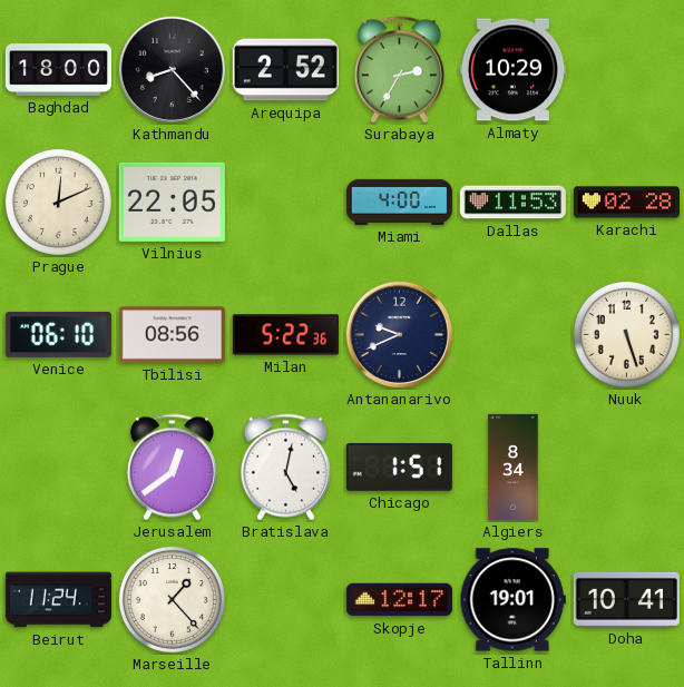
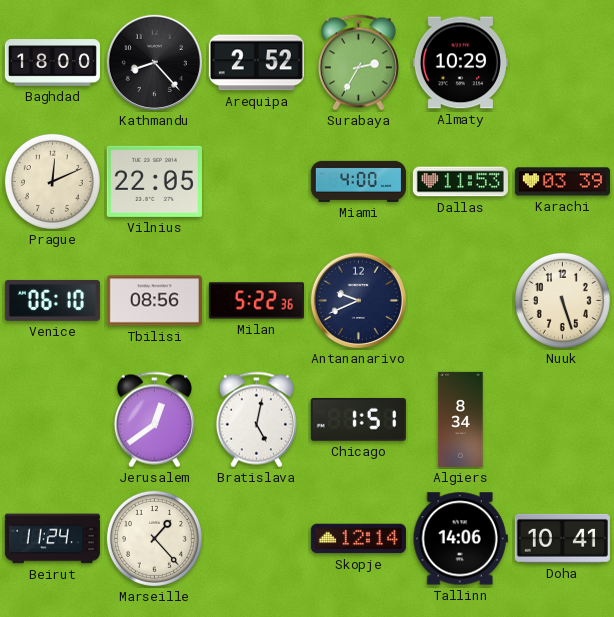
Karachi: 02:28 -> 03:39 (562, 182)
Skopje: 12:17 -> 12:14 (358, 539)
Tallinn: 19:01 -> 14:06 (460, 539)
